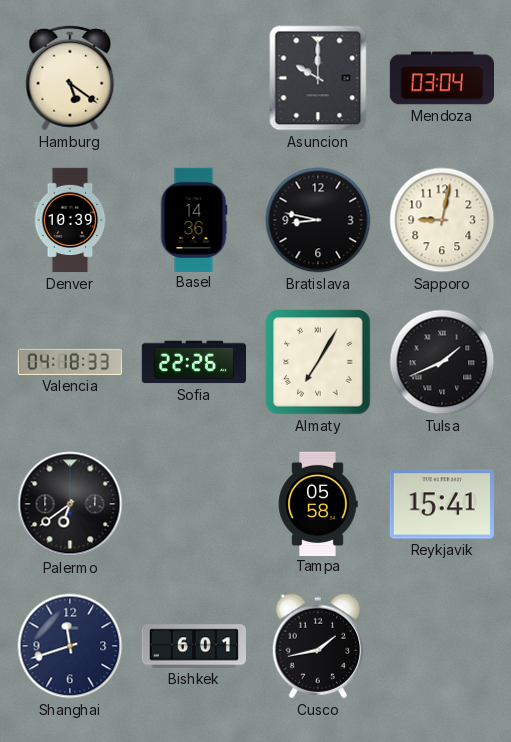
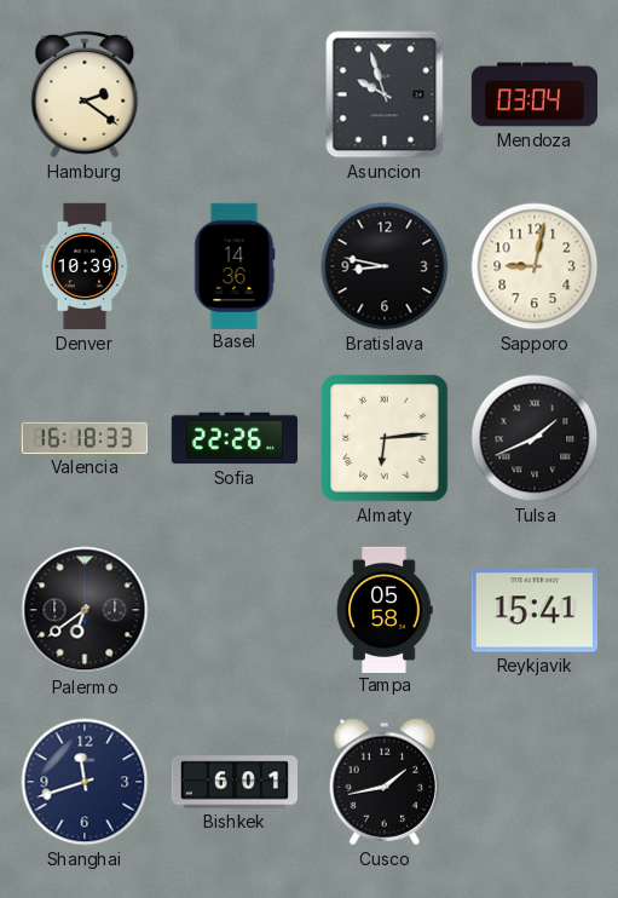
Hamburg: 5:21 -> 2:21 (85, 94)
Asuncion: 10:00 -> 9:57 (385, 94)
Valencia: 04:18 -> 16:18 (85, 438)
Almaty: 7:05 -> 6:14 (385, 438)
